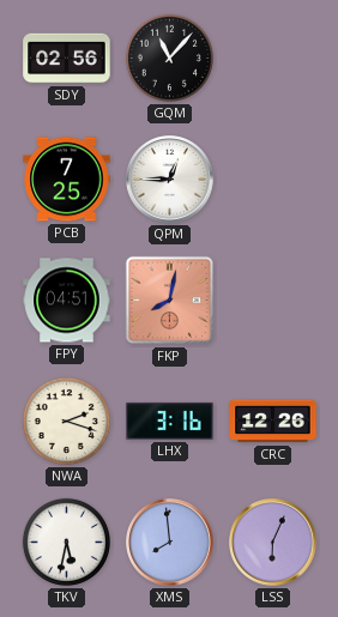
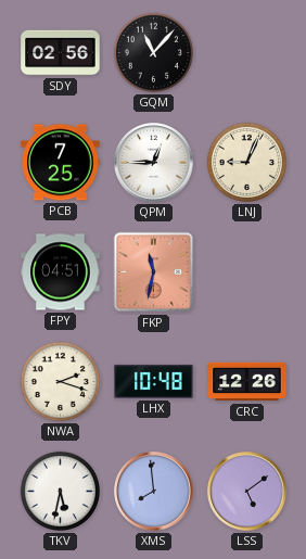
LNJ: none -> 9:04 (246, 162)
FKP: 8:02 -> 11:32 (154, 272)
LHX: 3:16 -> 10:48 (154, 381)
LSS: 6:04 -> 5:09 (247, 492)
